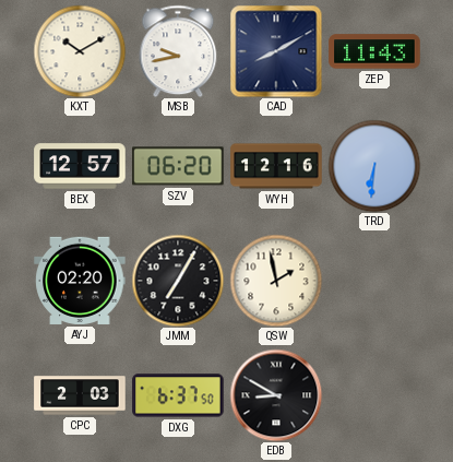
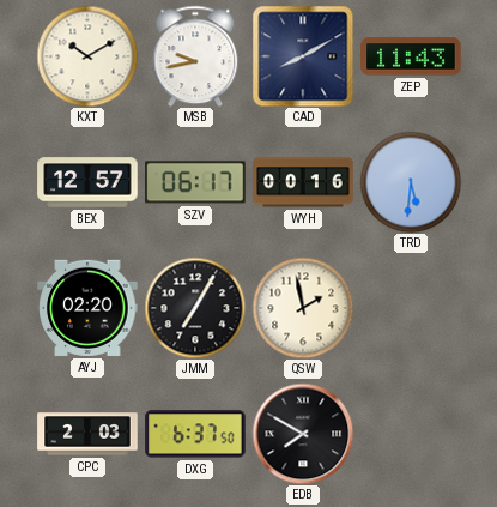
SZV: 06:20 -> 06:17 (195, 182)
WYH: 12:16 -> 00:16 (303, 182)
TRD: 6:31 -> 5:31 (411, 182)
EDB: 8:50 -> 7:50 (303, 434)
